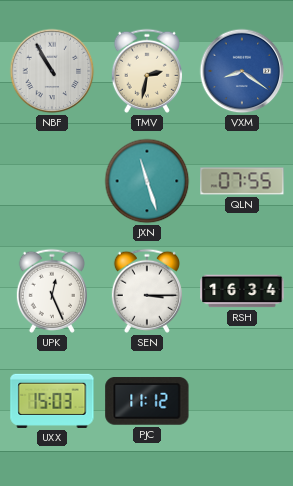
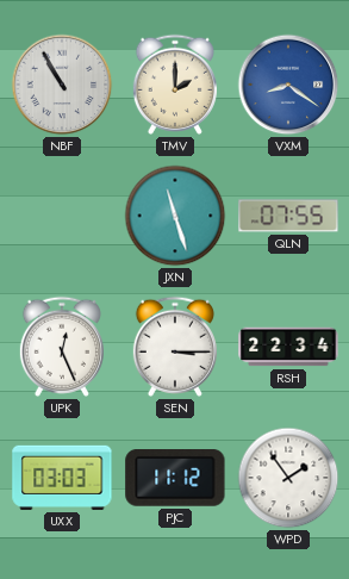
TMV: 2:32 -> 2:00 (175, 85)
RSH: 16:34 -> 22:34 (288, 347)
UXX: 15:03 -> 03:03 (62, 478)
WPD: none -> 1:54 (288, 478)
